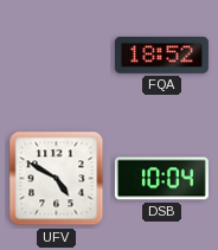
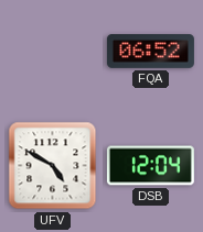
FQA: 18:52 -> 06:52 (150, 52)
DSB: 10:04 -> 12:04 (150, 166)
